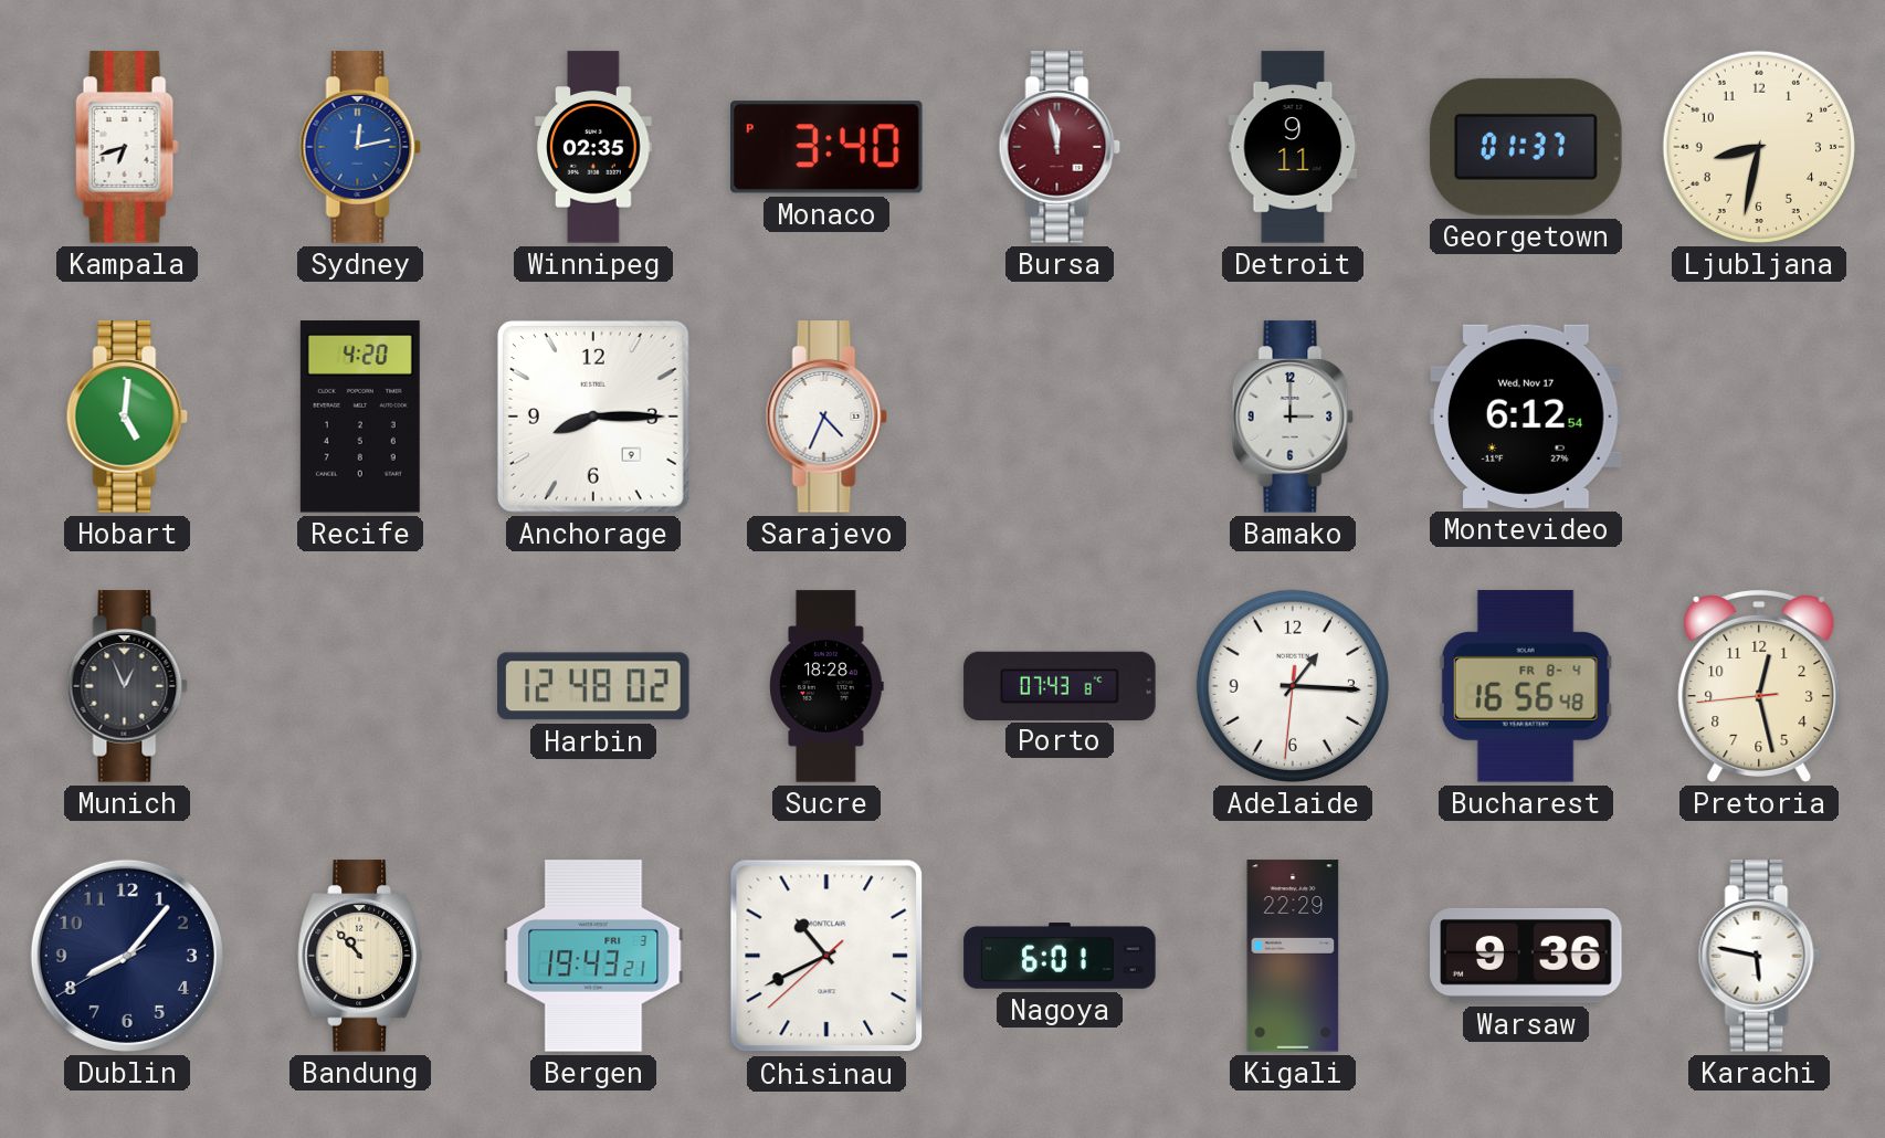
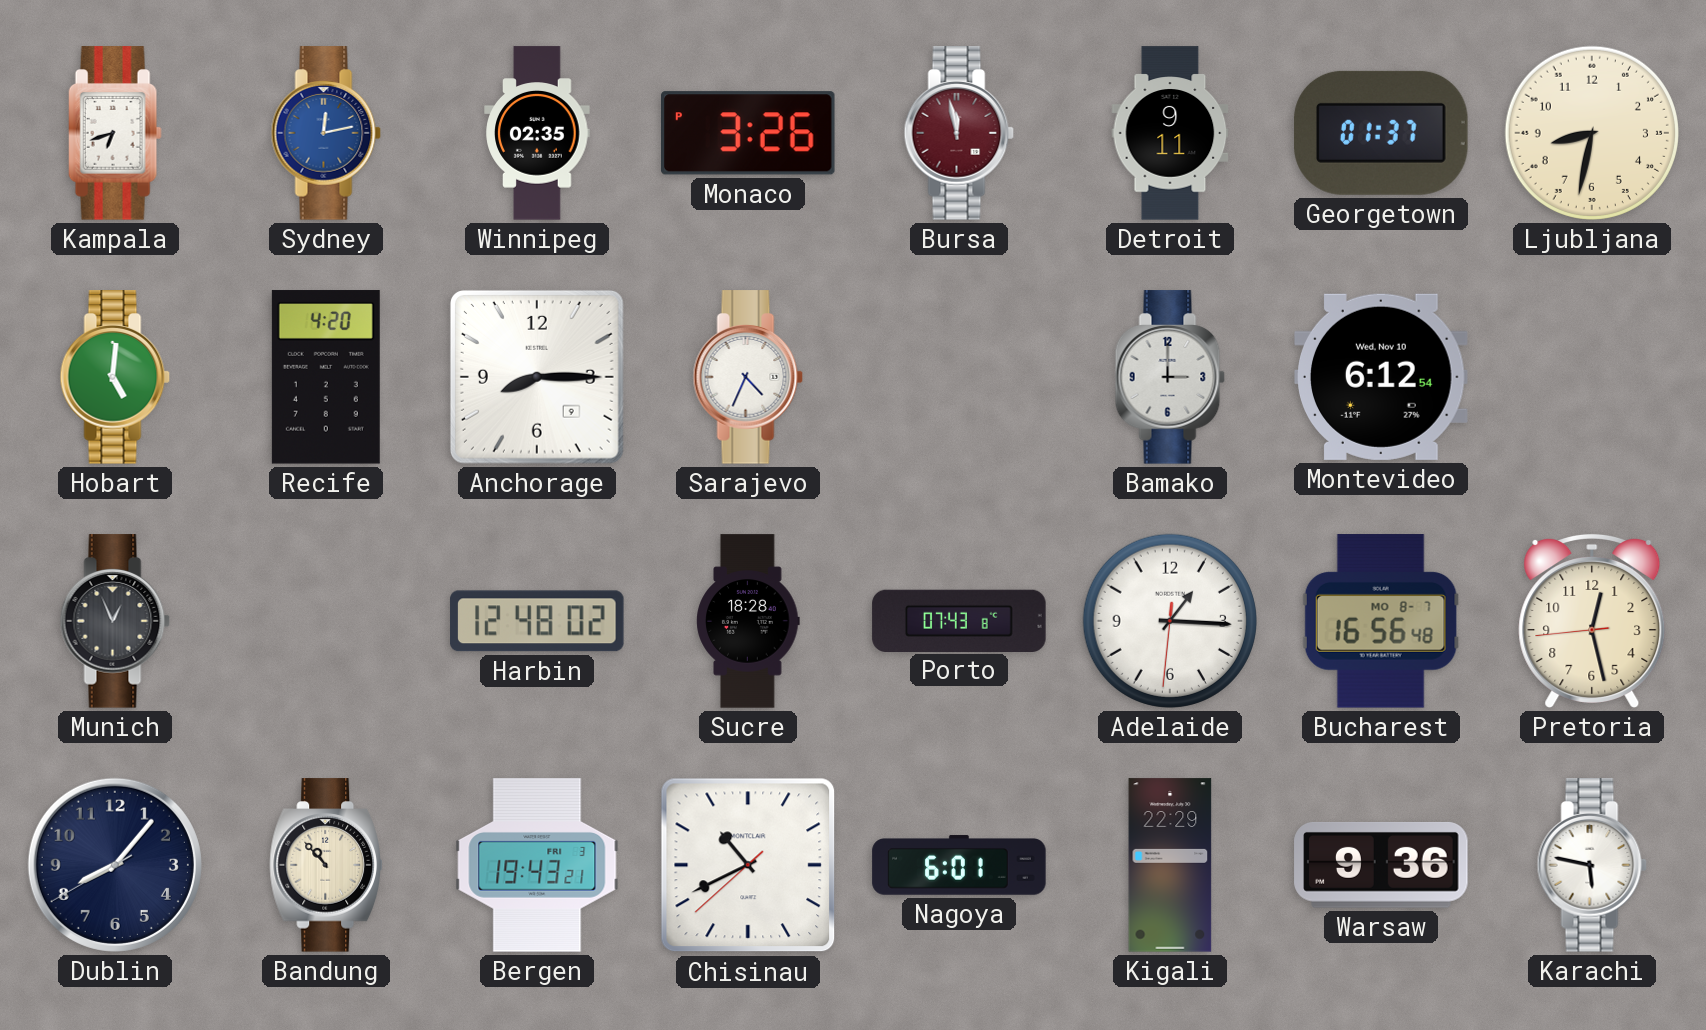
Monaco: 3:40 -> 3:26 (749, 133)
Montevideo date: Wed, Nov 17 -> Wed, Nov 10 (1382, 377)
Bucharest date: FR 8-4 -> MO 8-7 (1381, 621)
